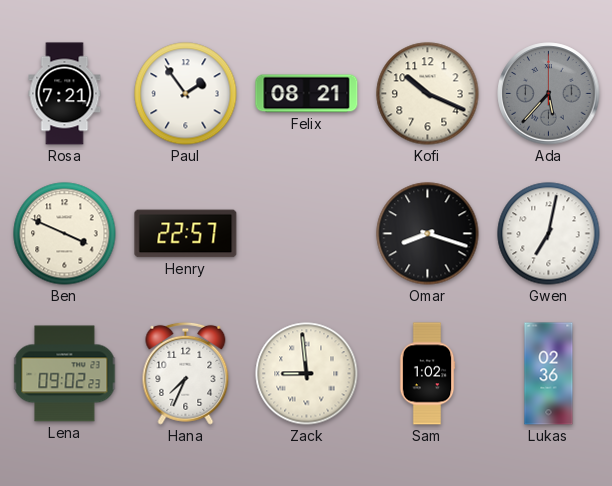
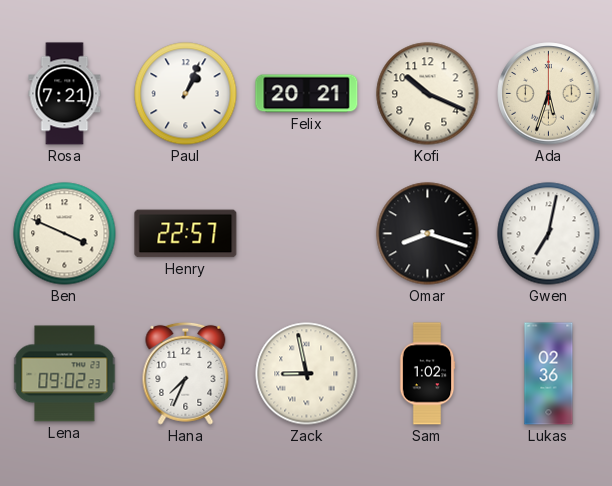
Paul: 1:54 -> 1:04 (186, 94)
Felix: 08:21 -> 20:21 (307, 94)
Ada: 5:37 -> 5:33 (549, 94)
Ada dial: grey -> cream (549, 94)
Zack: 8:59 -> 8:58 (307, 374)
